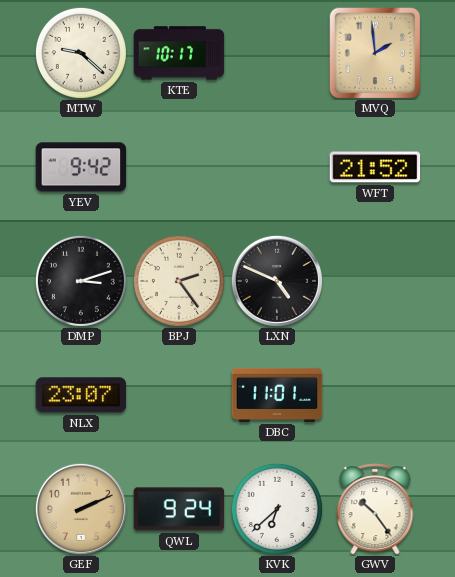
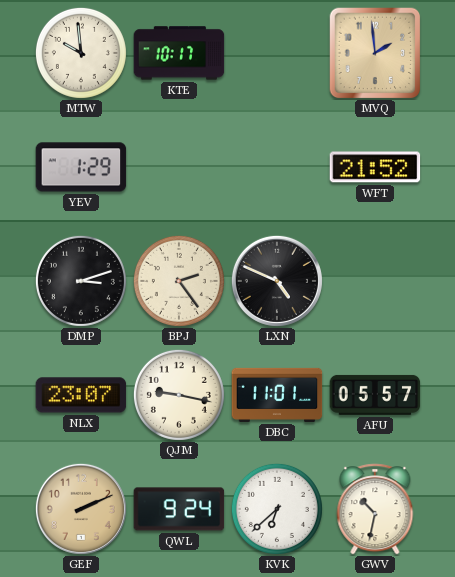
MTW: 9:22 -> 9:59 (81, 53)
YEV: 9:42 -> 1:29 (81, 167)
QJM: none -> 9:17 (179, 395)
AFU: none -> 05:57 (375, 395)
GWV: 10:24 -> 10:32 (375, 509)
